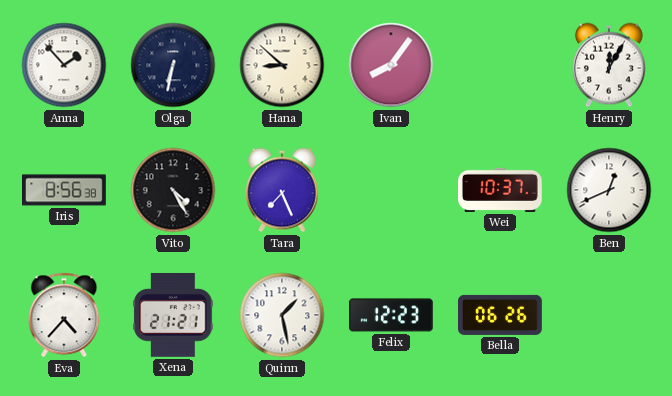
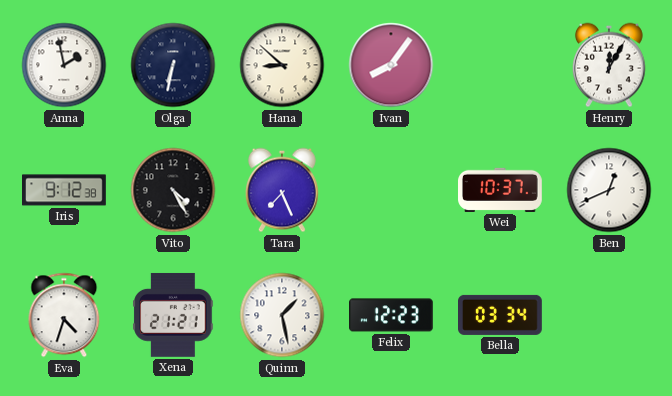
Anna: 1:53 -> 1:58 (64, 65)
Iris: 8:56 -> 9:12 (65, 190)
Eva: 4:37 -> 4:33 (64, 315)
Bella: 06:26 -> 03:34 (501, 315)
